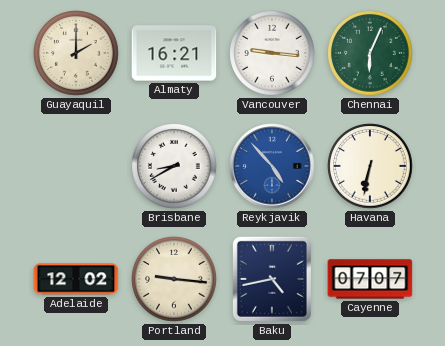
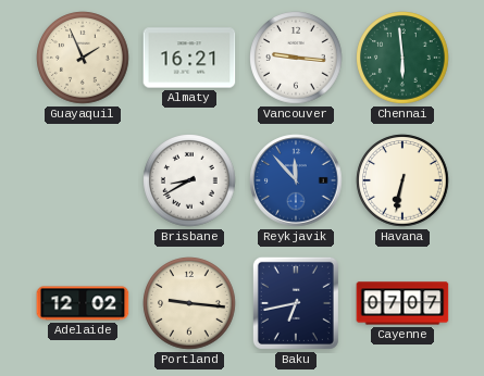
Guayaquil: 2:00 -> 1:56 (83, 58)
Chennai: 6:04 -> 5:59 (402, 58)
Reykjavik: 4:53 -> 11:53 (296, 180)
Baku: 4:43 -> 6:43 (296, 303)
